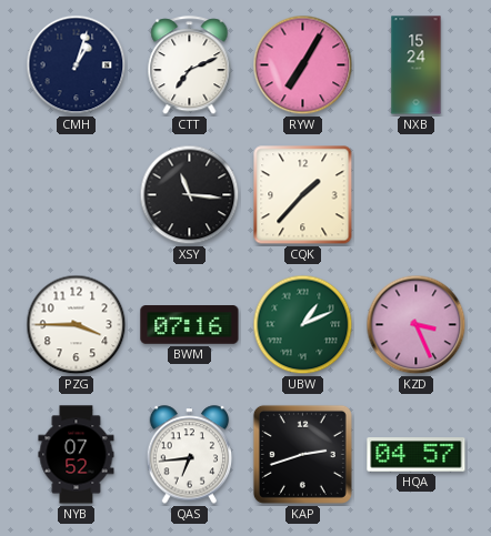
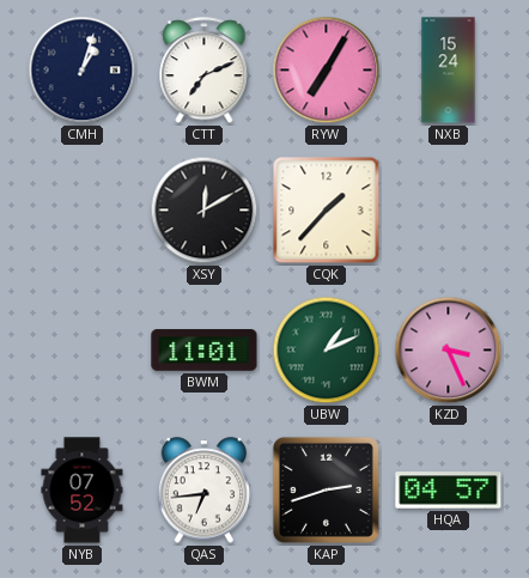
XSY: 11:16 -> 12:10 (205, 211)
PZG: 3:45 -> none (77, 325)
BWM: 07:16 -> 11:01 (205, 351)
